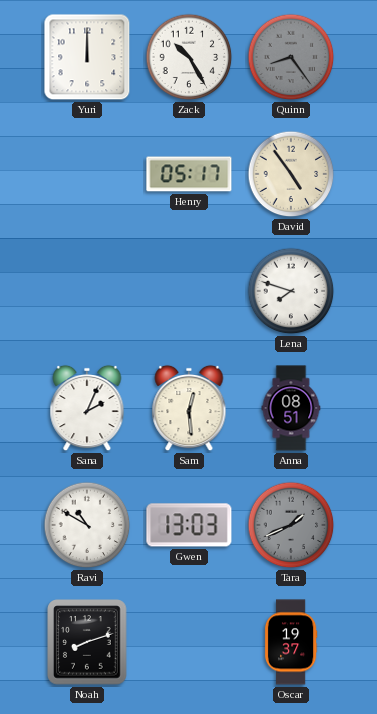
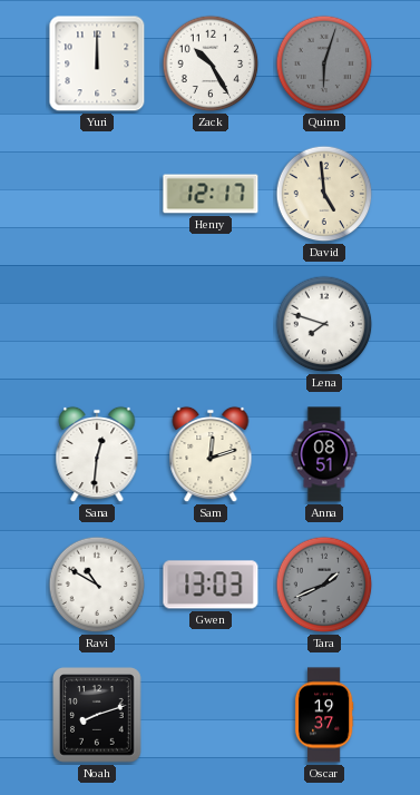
Quinn: 8:24 -> 6:03 (324, 63)
Henry: 05:17 -> 12:17 (211, 194)
David: 4:54 -> 4:59 (324, 194)
Sana: 2:04 -> 12:31 (97, 454)
Sam: 12:29 -> 12:12 (211, 454)
